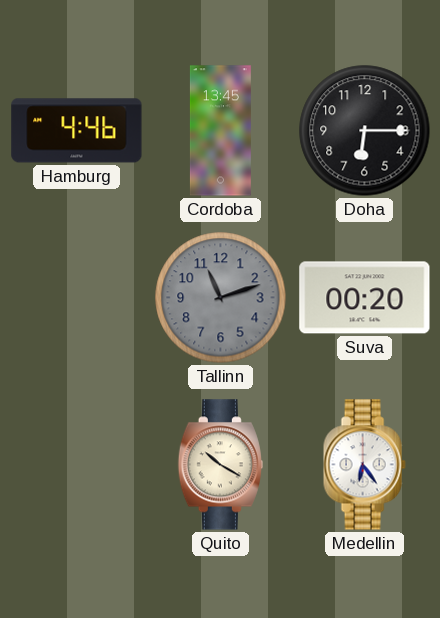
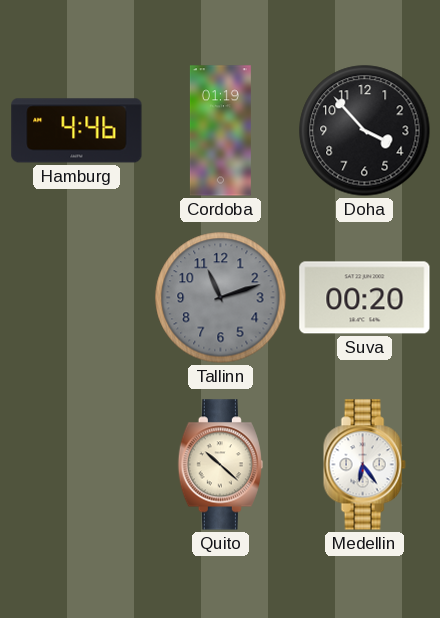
Cordoba: 13:45 -> 01:19 (220, 131)
Doha: 6:15 -> 3:53 (365, 131)
Quito: 10:20 -> 10:22 (220, 465)
